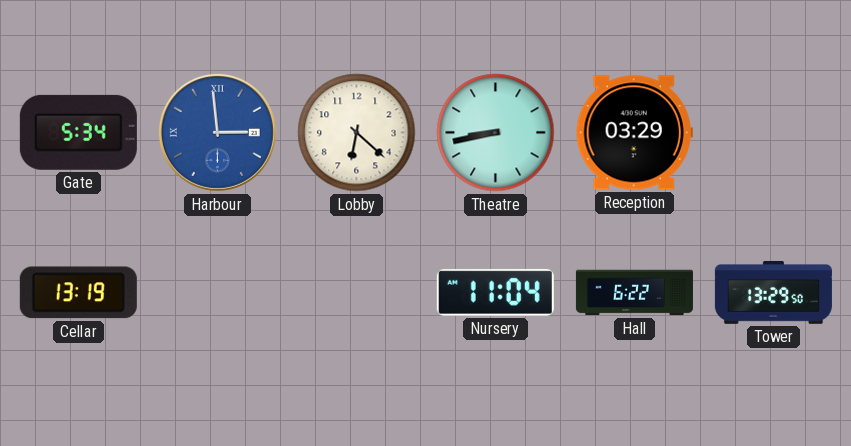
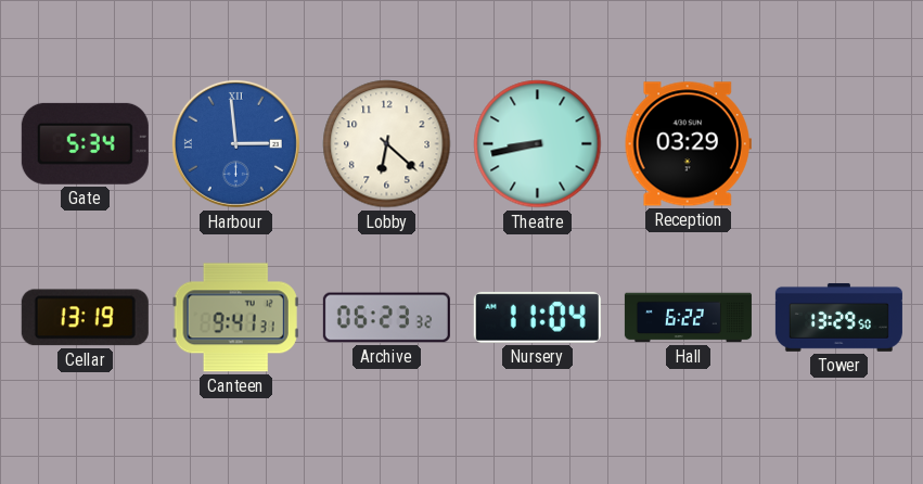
Canteen: none -> 9:41 (235, 318)
Archive: none -> 06:23 (386, 318)
